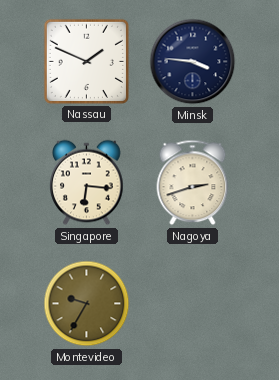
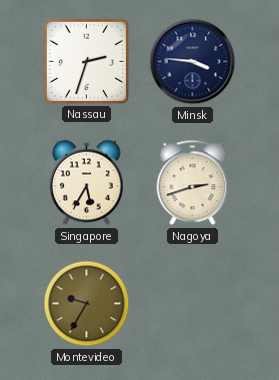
Nassau: 1:49 -> 2:33 (86, 61)
Singapore: 6:16 -> 5:35 (87, 183)
